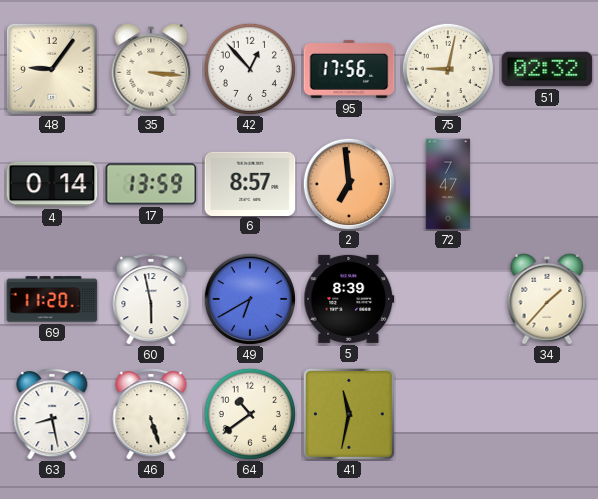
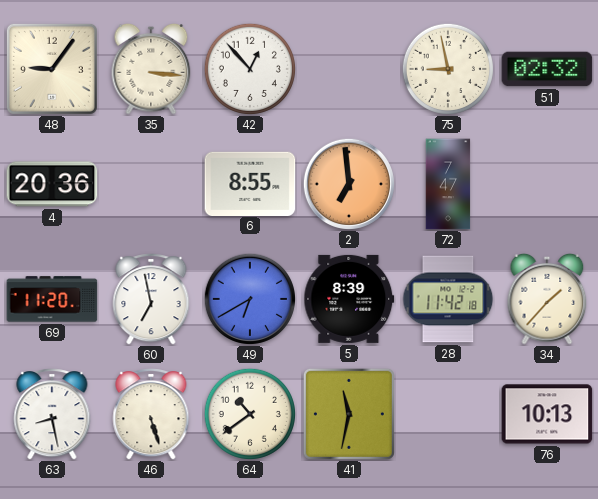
95: 17:56 -> none (349, 69)
75: 9:02 -> 8:58 (448, 69)
4: 0:14 -> 20:36 (52, 184)
17: 13:59 -> none (151, 184)
6: 8:57 -> 8:55 (250, 183)
60: 5:58 -> 6:58 (151, 299)
28: none -> 11:42 (448, 299)
76: none -> 10:13 (547, 414)
